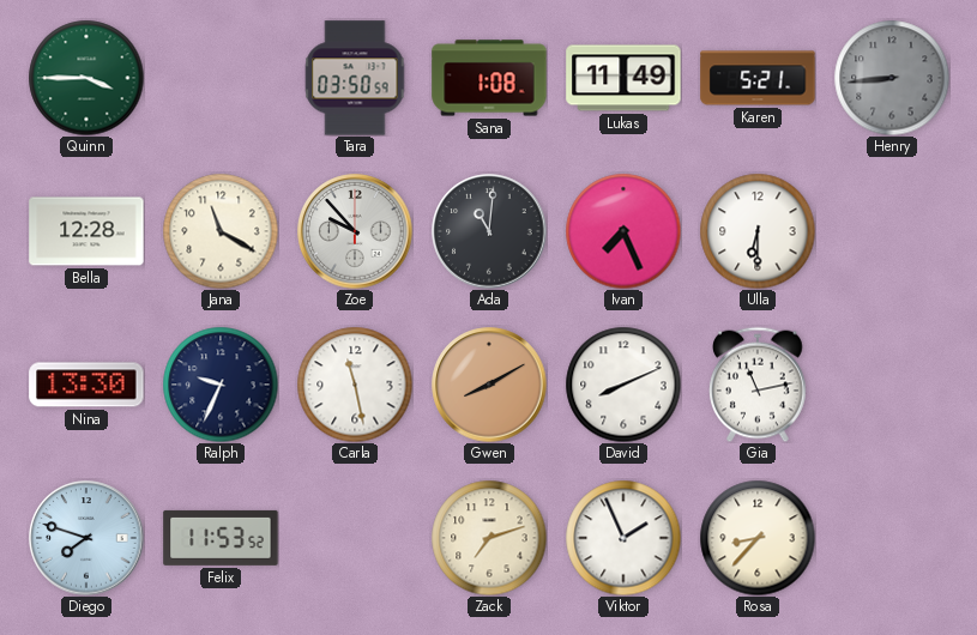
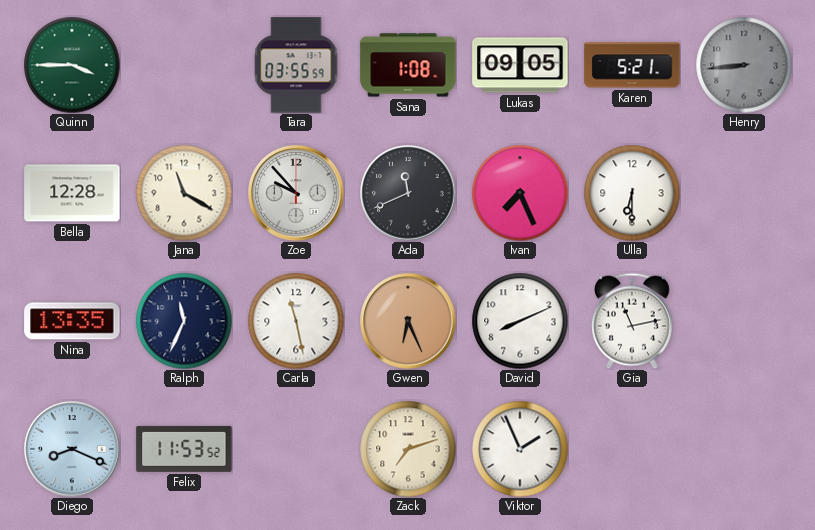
Tara: 03:50 -> 03:55 (296, 65)
Lukas: 11:49 -> 09:05 (520, 65)
Ada: 11:01 -> 11:41 (408, 193)
Nina: 13:30 -> 13:35 (72, 321)
Ralph: 9:34 -> 11:34 (184, 321)
Gwen: 8:10 -> 6:26 (408, 321)
Diego: 7:48 -> 8:19 (72, 449)
Rosa: 8:37 -> none (758, 538)
